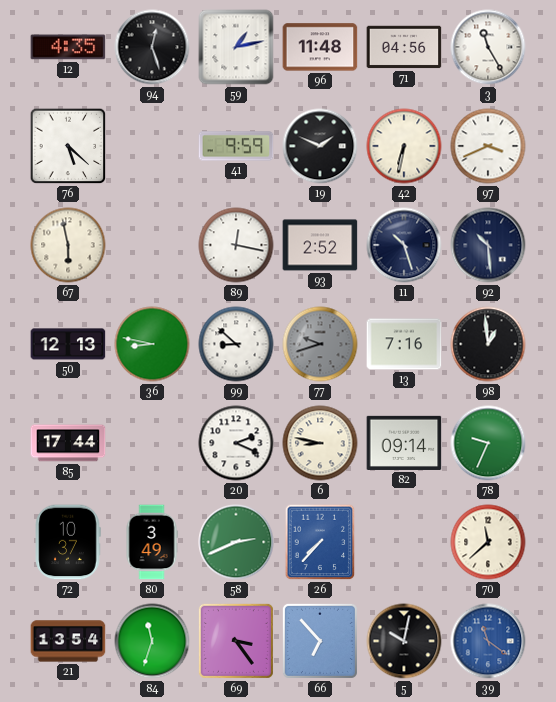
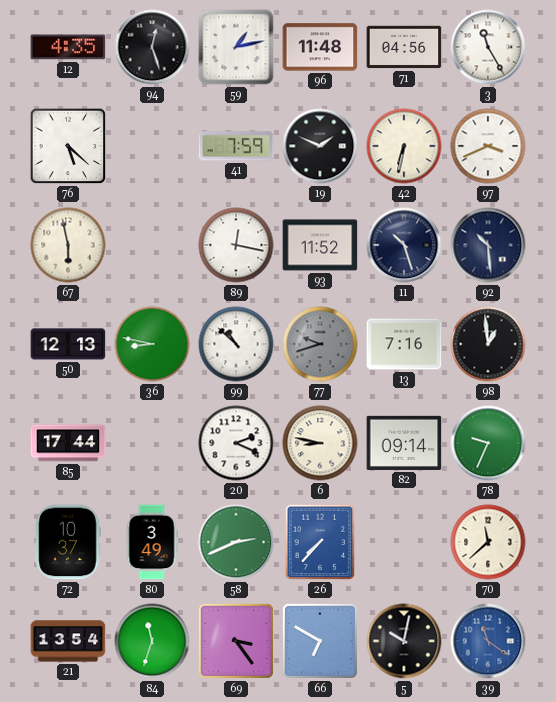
41: 9:59 -> 7:59 (236, 146)
93: 2:52 -> 11:52 (320, 245)
99: 8:52 -> 10:52 (236, 344)
66: 6:53 -> 6:50 (320, 641)
